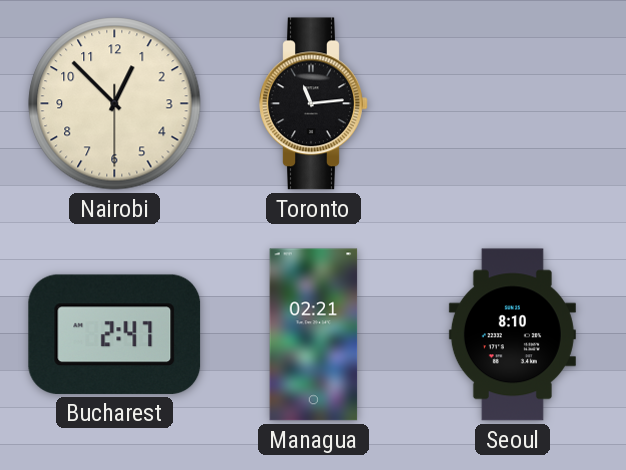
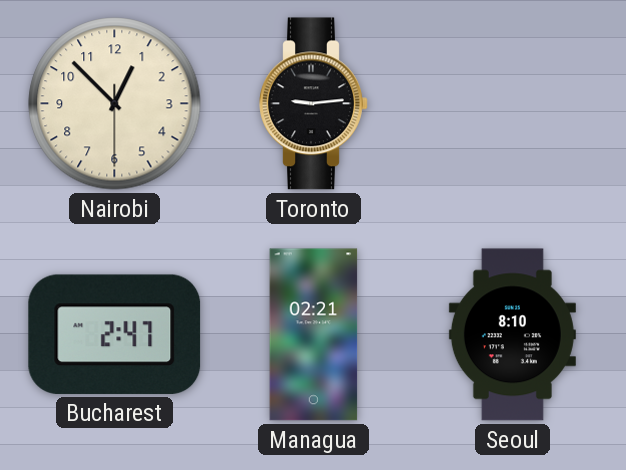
Toronto: 11:14 -> 9:14 (314, 104)
